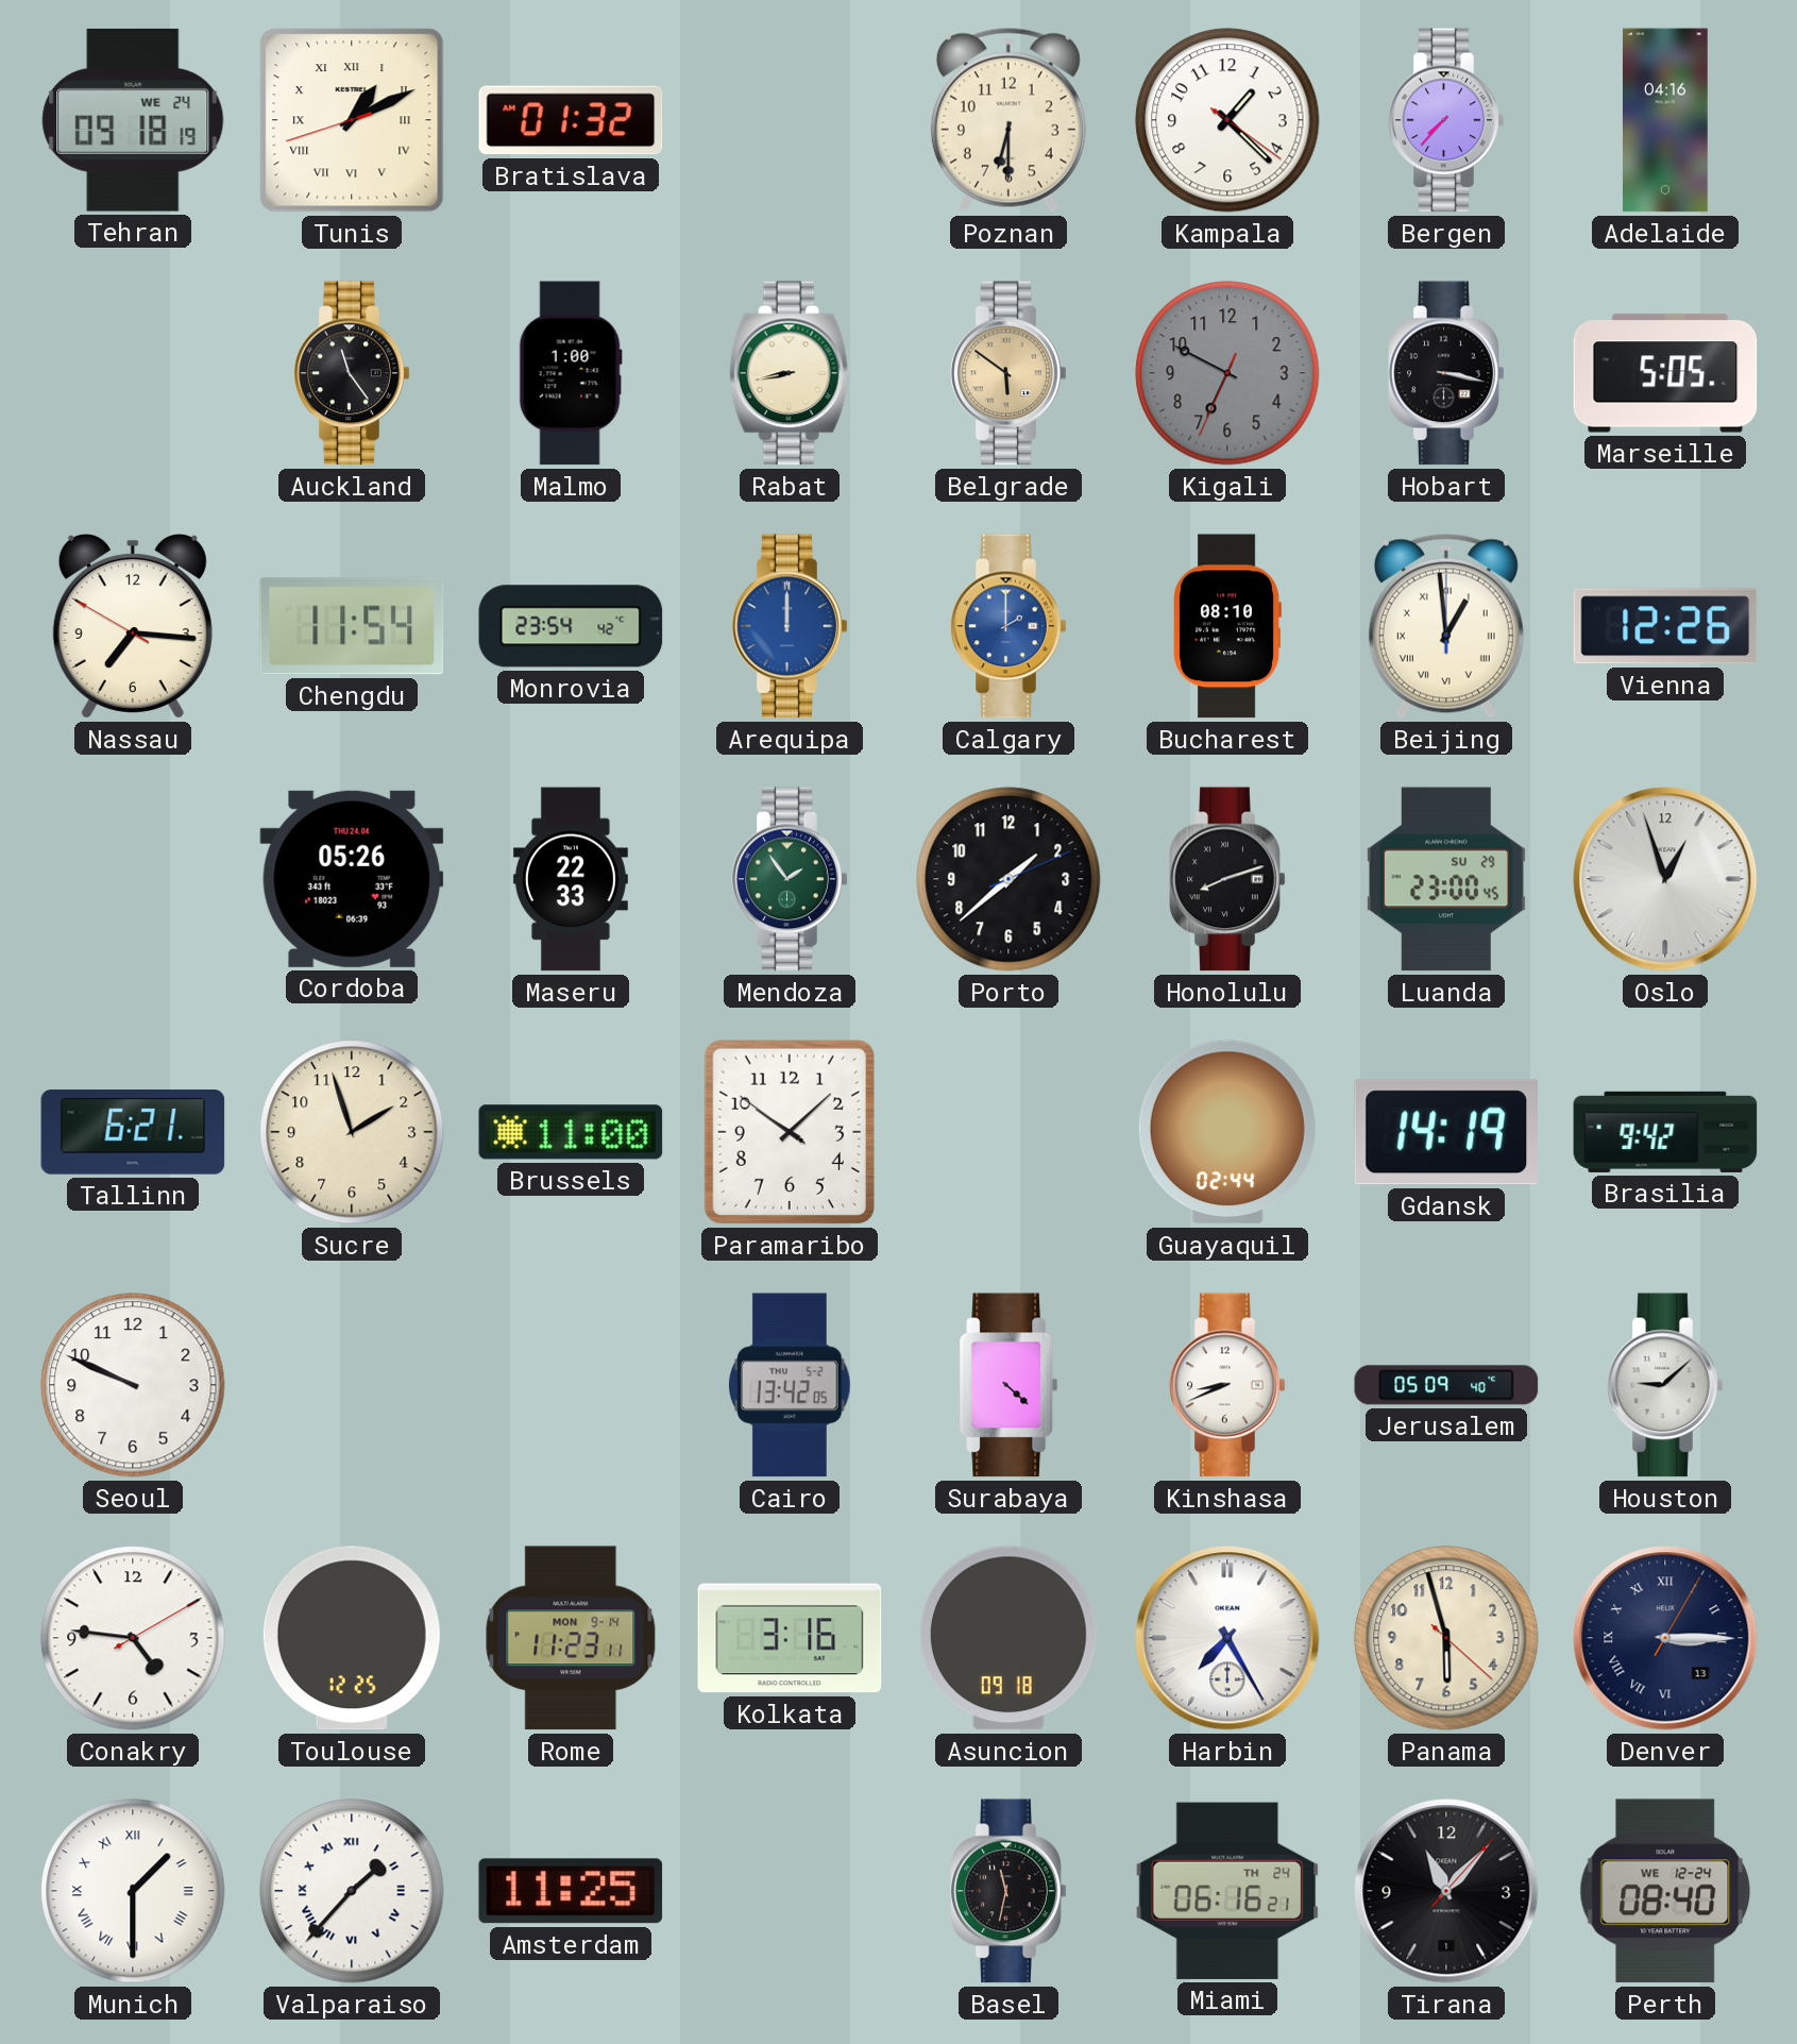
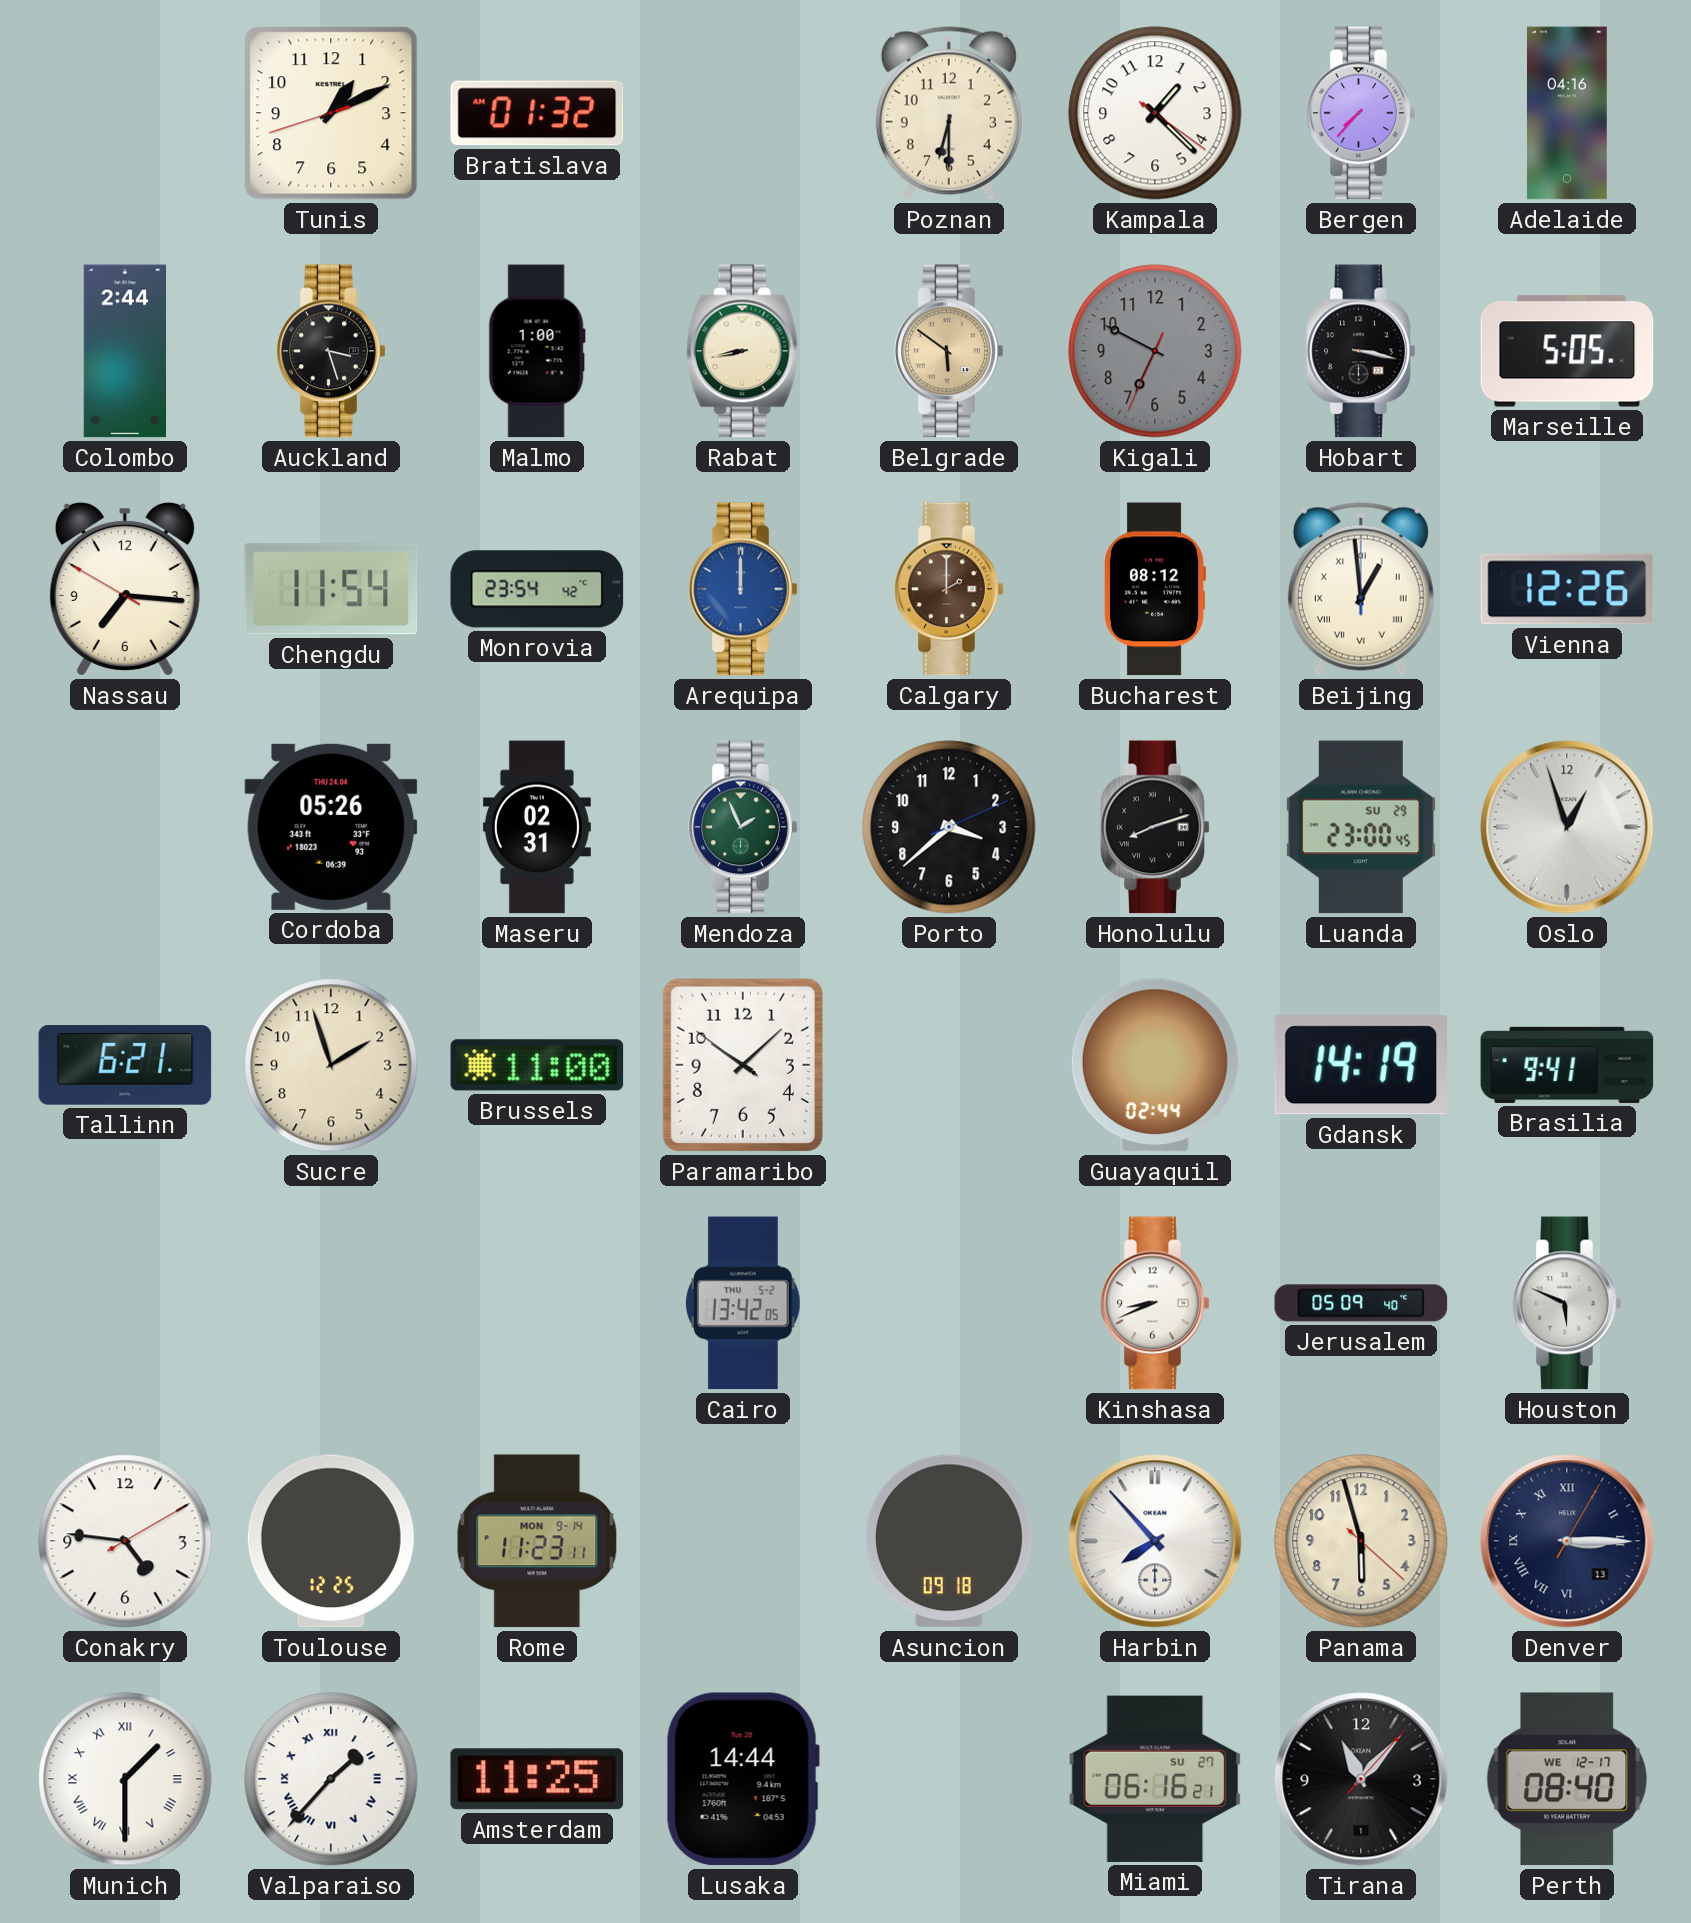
Tehran: 09:18 -> none (133, 120)
Tunis numerals: Roman -> Arabic (331, 113)
Colombo: none -> 2:44 (125, 351)
Auckland: 11:24 -> 3:27 (331, 351)
Calgary dial: blue -> brown (949, 589)
Bucharest: 08:10 -> 08:12 (1155, 589)
Maseru: 22:33 -> 02:31 (537, 827)
Mendoza: 1:54 -> 1:56 (743, 827)
Porto: 1:38 -> 3:38 (949, 827)
Brasilia: 9:42 -> 9:41 (1567, 1065)
Seoul: 9:49 -> none (133, 1385)
Surabaya: 4:22 -> none (1008, 1385)
Houston: 9:08 -> 5:49 (1567, 1303)
Kolkata: 3:16 -> none (790, 1638)
Harbin: 7:25 -> 7:53 (1155, 1541)
Lusaka: none -> 14:44 (743, 1779)
Basel: 11:32 -> none (1008, 1891)
Miami date: TH 24 -> SU 27 (1155, 1779)
Perth date: WE 12-24 -> WE 12-17 (1567, 1779)
